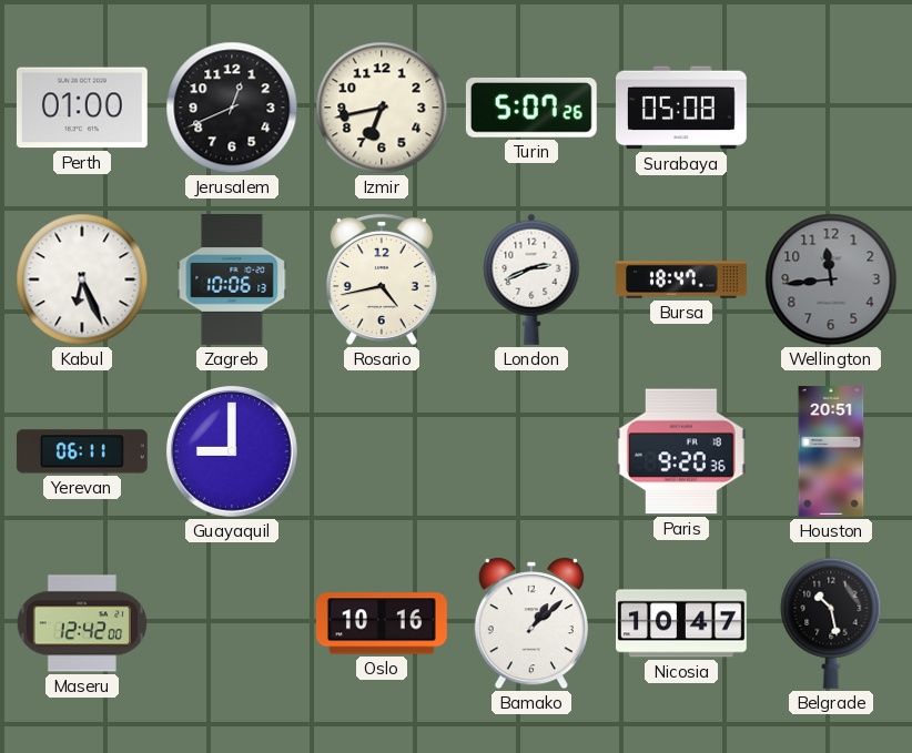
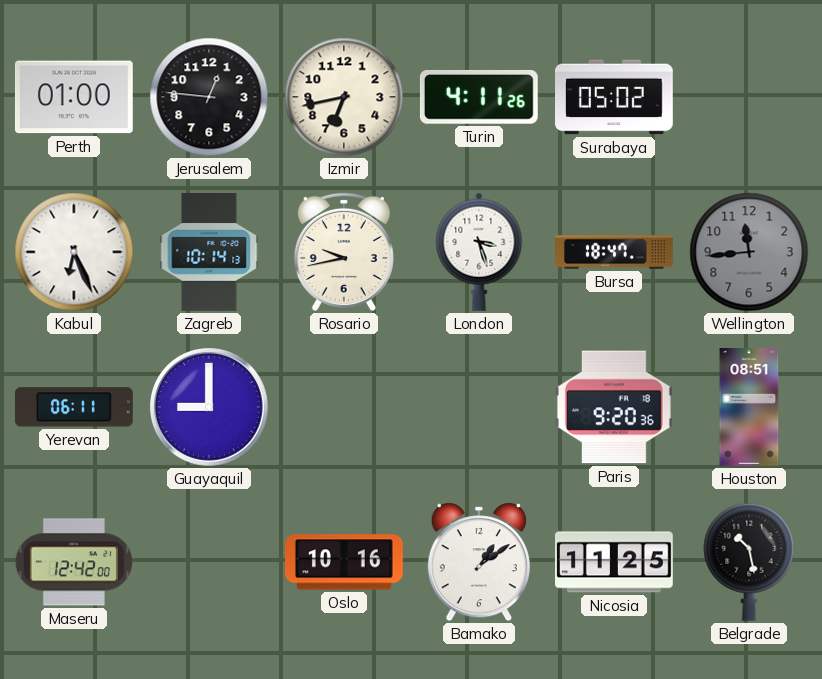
Jerusalem: 12:41 -> 12:46 (209, 97)
Turin: 5:07 -> 4:11 (479, 97)
Surabaya: 05:08 -> 05:02 (615, 97)
Zagreb: 10:06 -> 10:14 (209, 253)
Rosario: 4:43 -> 9:43 (344, 252)
London: 2:41 -> 3:27 (479, 252)
Houston: 20:51 -> 08:51 (749, 408)
Bamako: 1:08 -> 1:09 (479, 562)
Nicosia: 10:47 -> 11:25 (615, 562)
